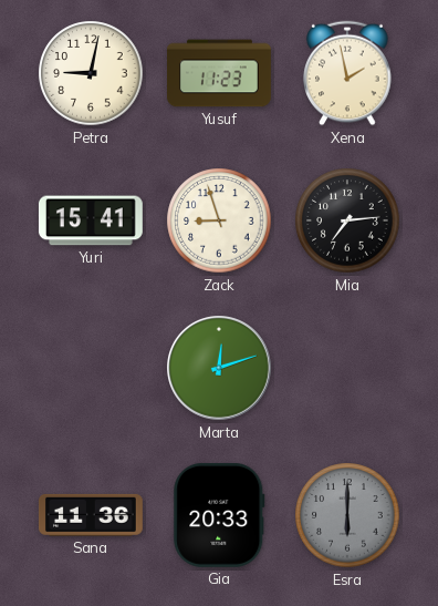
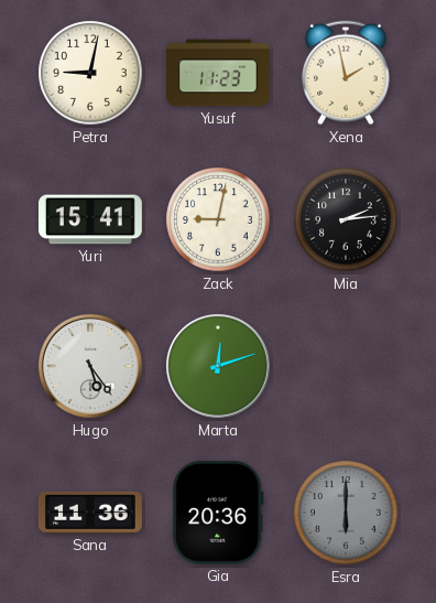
Zack: 8:57 -> 9:02 (218, 219)
Mia: 7:14 -> 2:14 (346, 219)
Hugo: none -> 5:24 (91, 367)
Gia: 20:33 -> 20:36 (218, 513)
